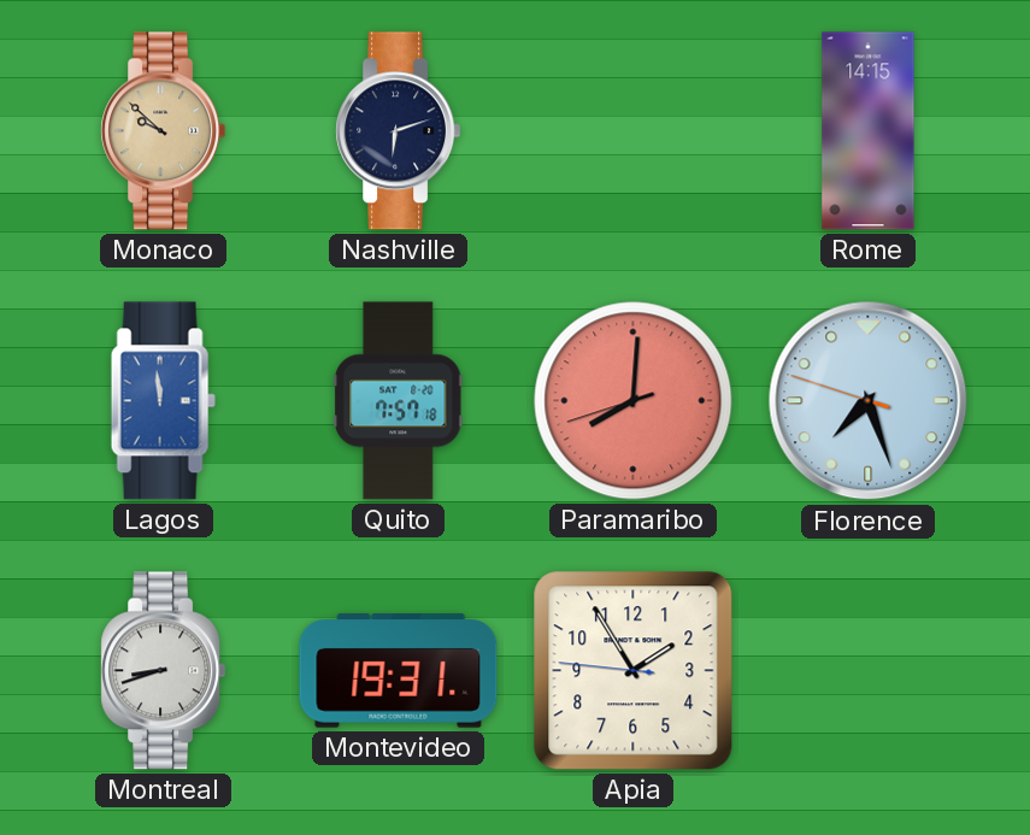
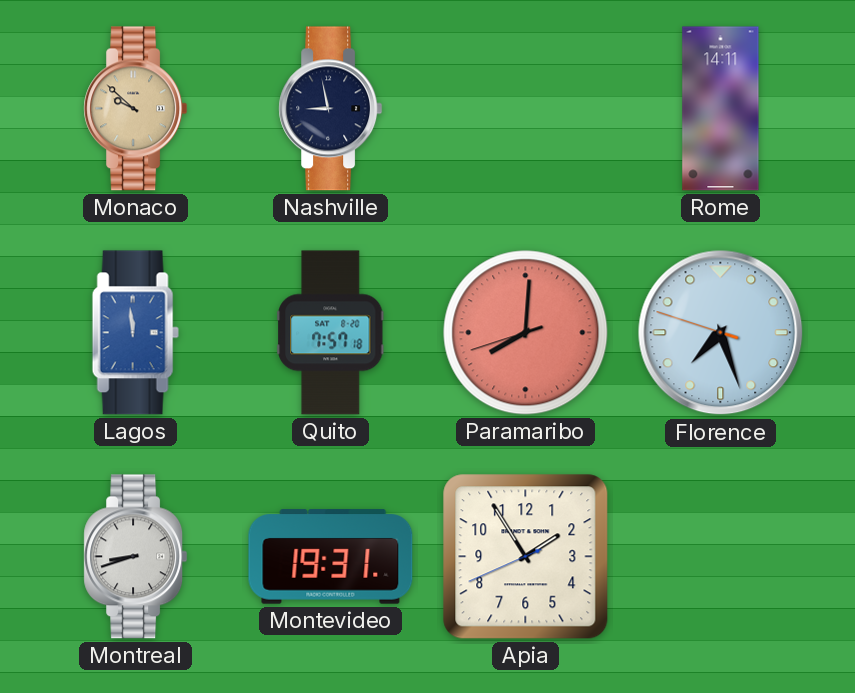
Nashville: 6:12 -> 8:58 (331, 109)
Rome: 14:15 -> 14:11 (721, 109)
Apia: 1:54:46 -> 1:54:41 (526, 557)
